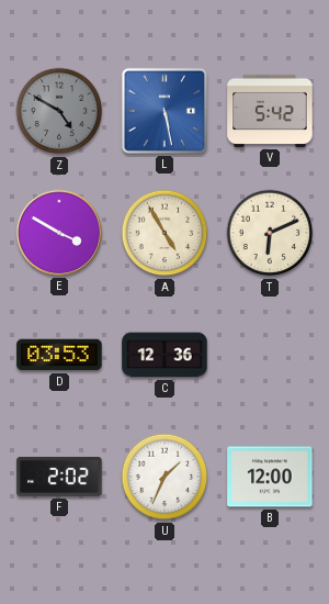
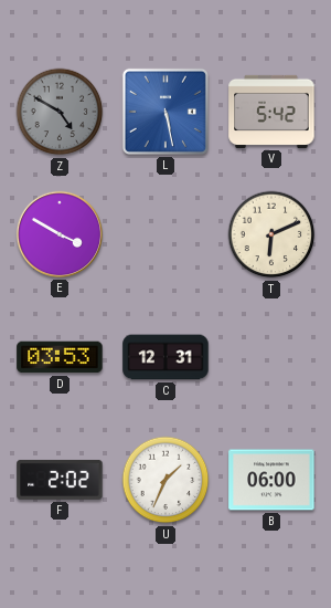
A: 4:55 -> none (164, 233)
C: 12:36 -> 12:31 (165, 357)
B: 12:00 -> 06:00 (271, 480)
